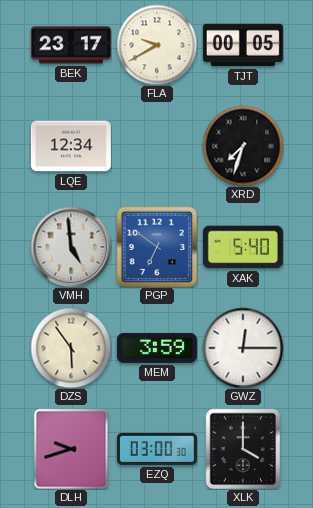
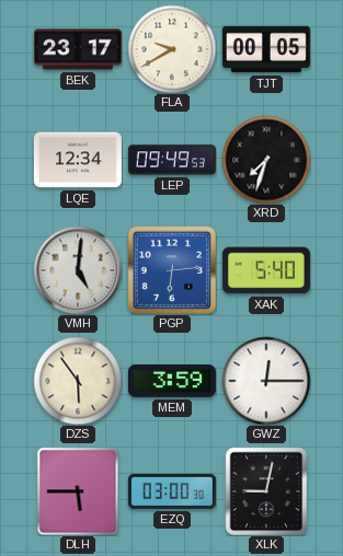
LEP: none -> 09:49 (172, 160)
VMH: 4:59 -> 5:01 (78, 270)
PGP: 6:51 -> 6:14 (171, 269)
DLH: 9:42 -> 5:45 (78, 491)
XLK: 4:00 -> 9:02 (266, 491)
